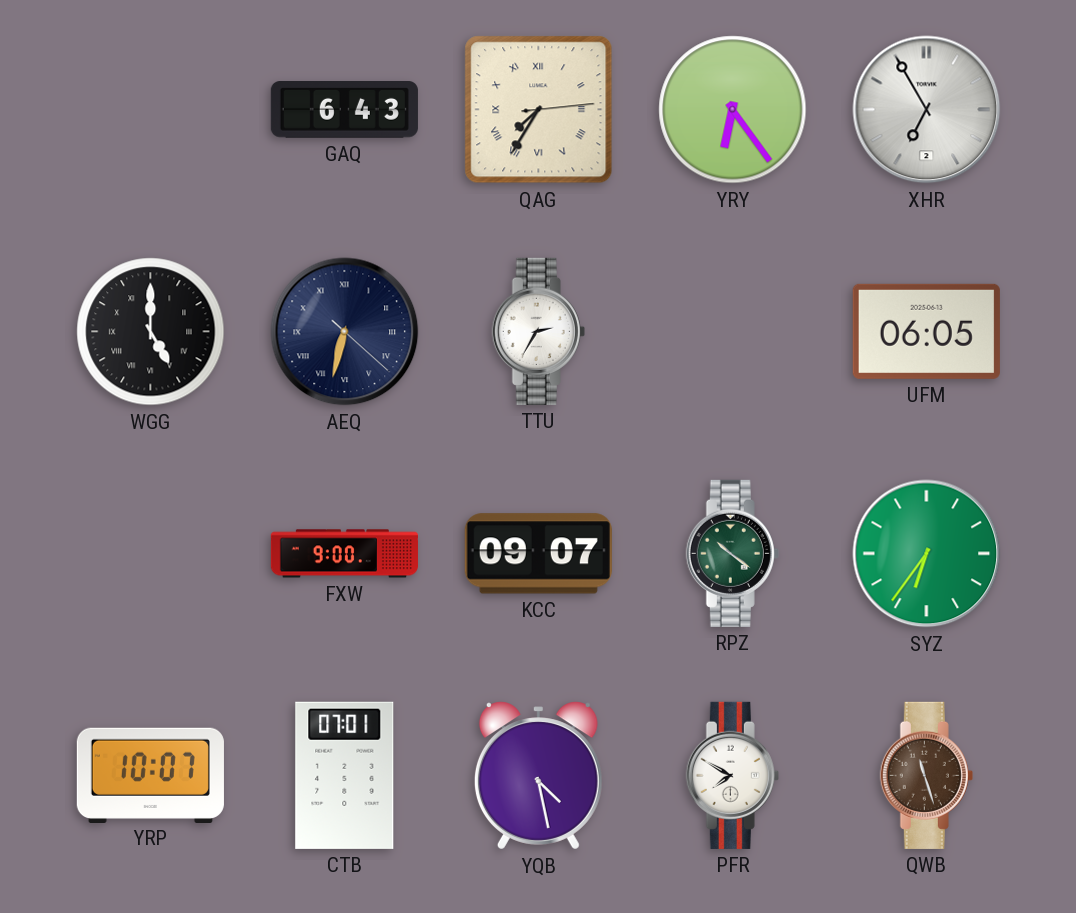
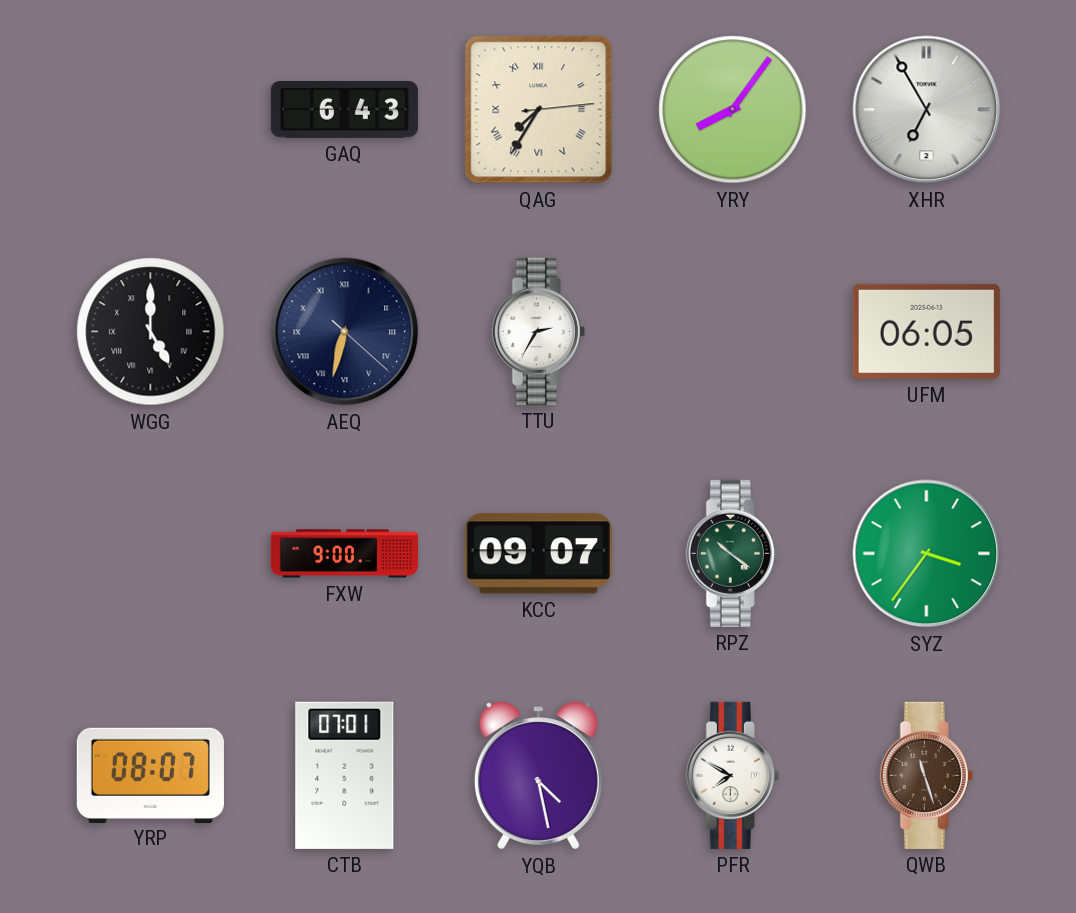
YRY: 6:24 -> 8:06 (733, 110)
SYZ: 6:36 -> 3:36 (927, 554)
YRP: 10:07 -> 08:07 (150, 775)
